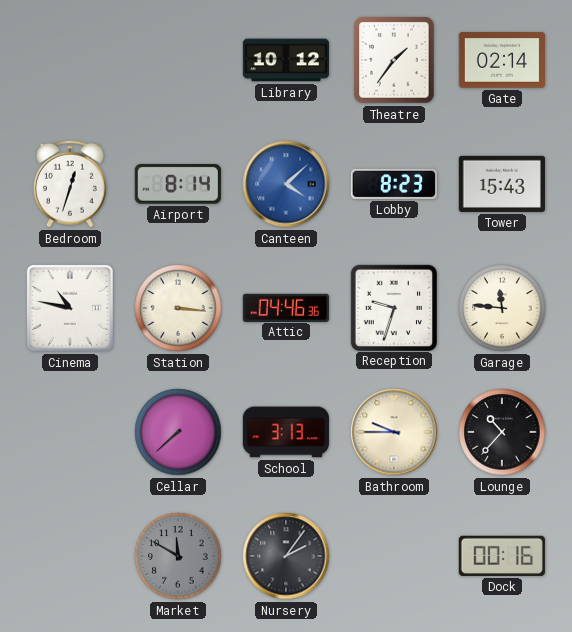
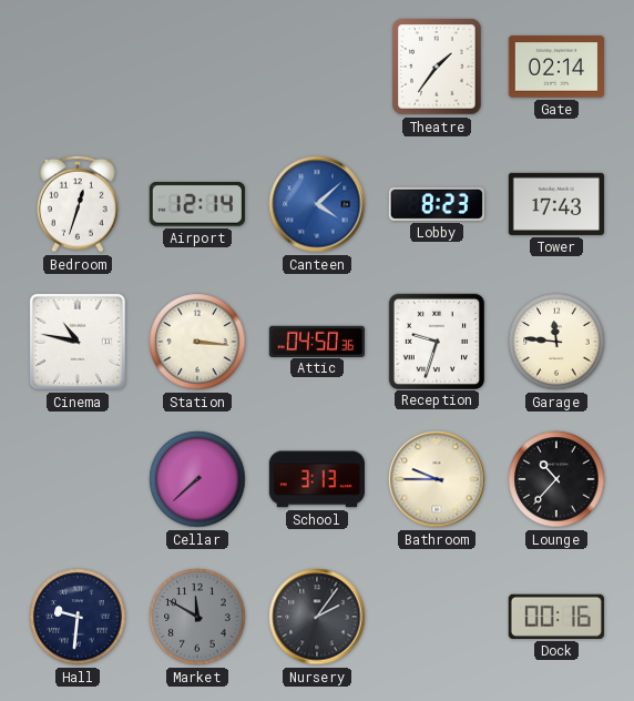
Library: 10:12 -> none (285, 60)
Airport: 8:14 -> 12:14 (197, 205)
Tower: 15:43 -> 17:43 (556, 204)
Attic: 04:46 -> 04:50 (317, 341)
Hall: none -> 9:31 (78, 617)
